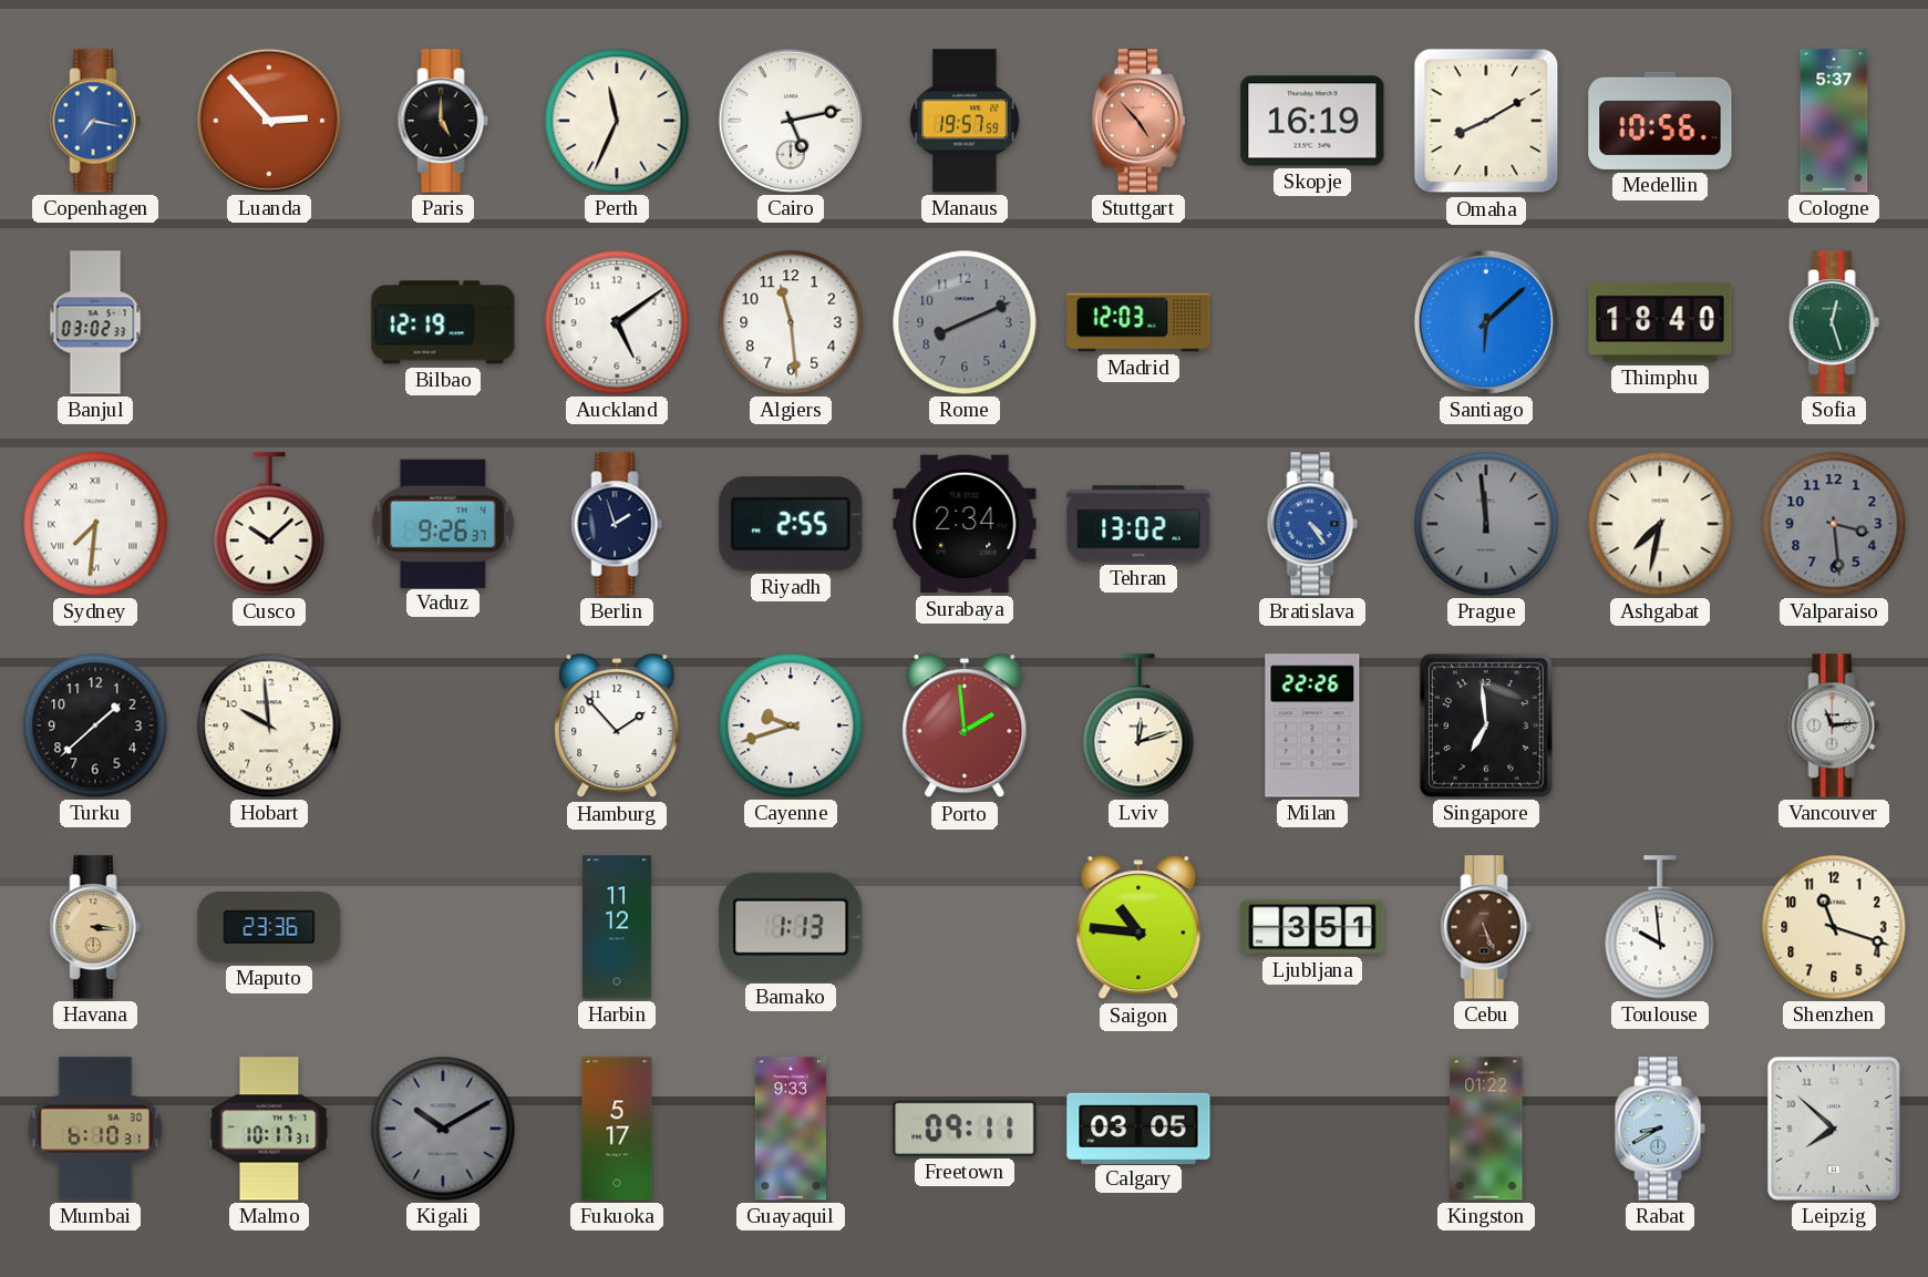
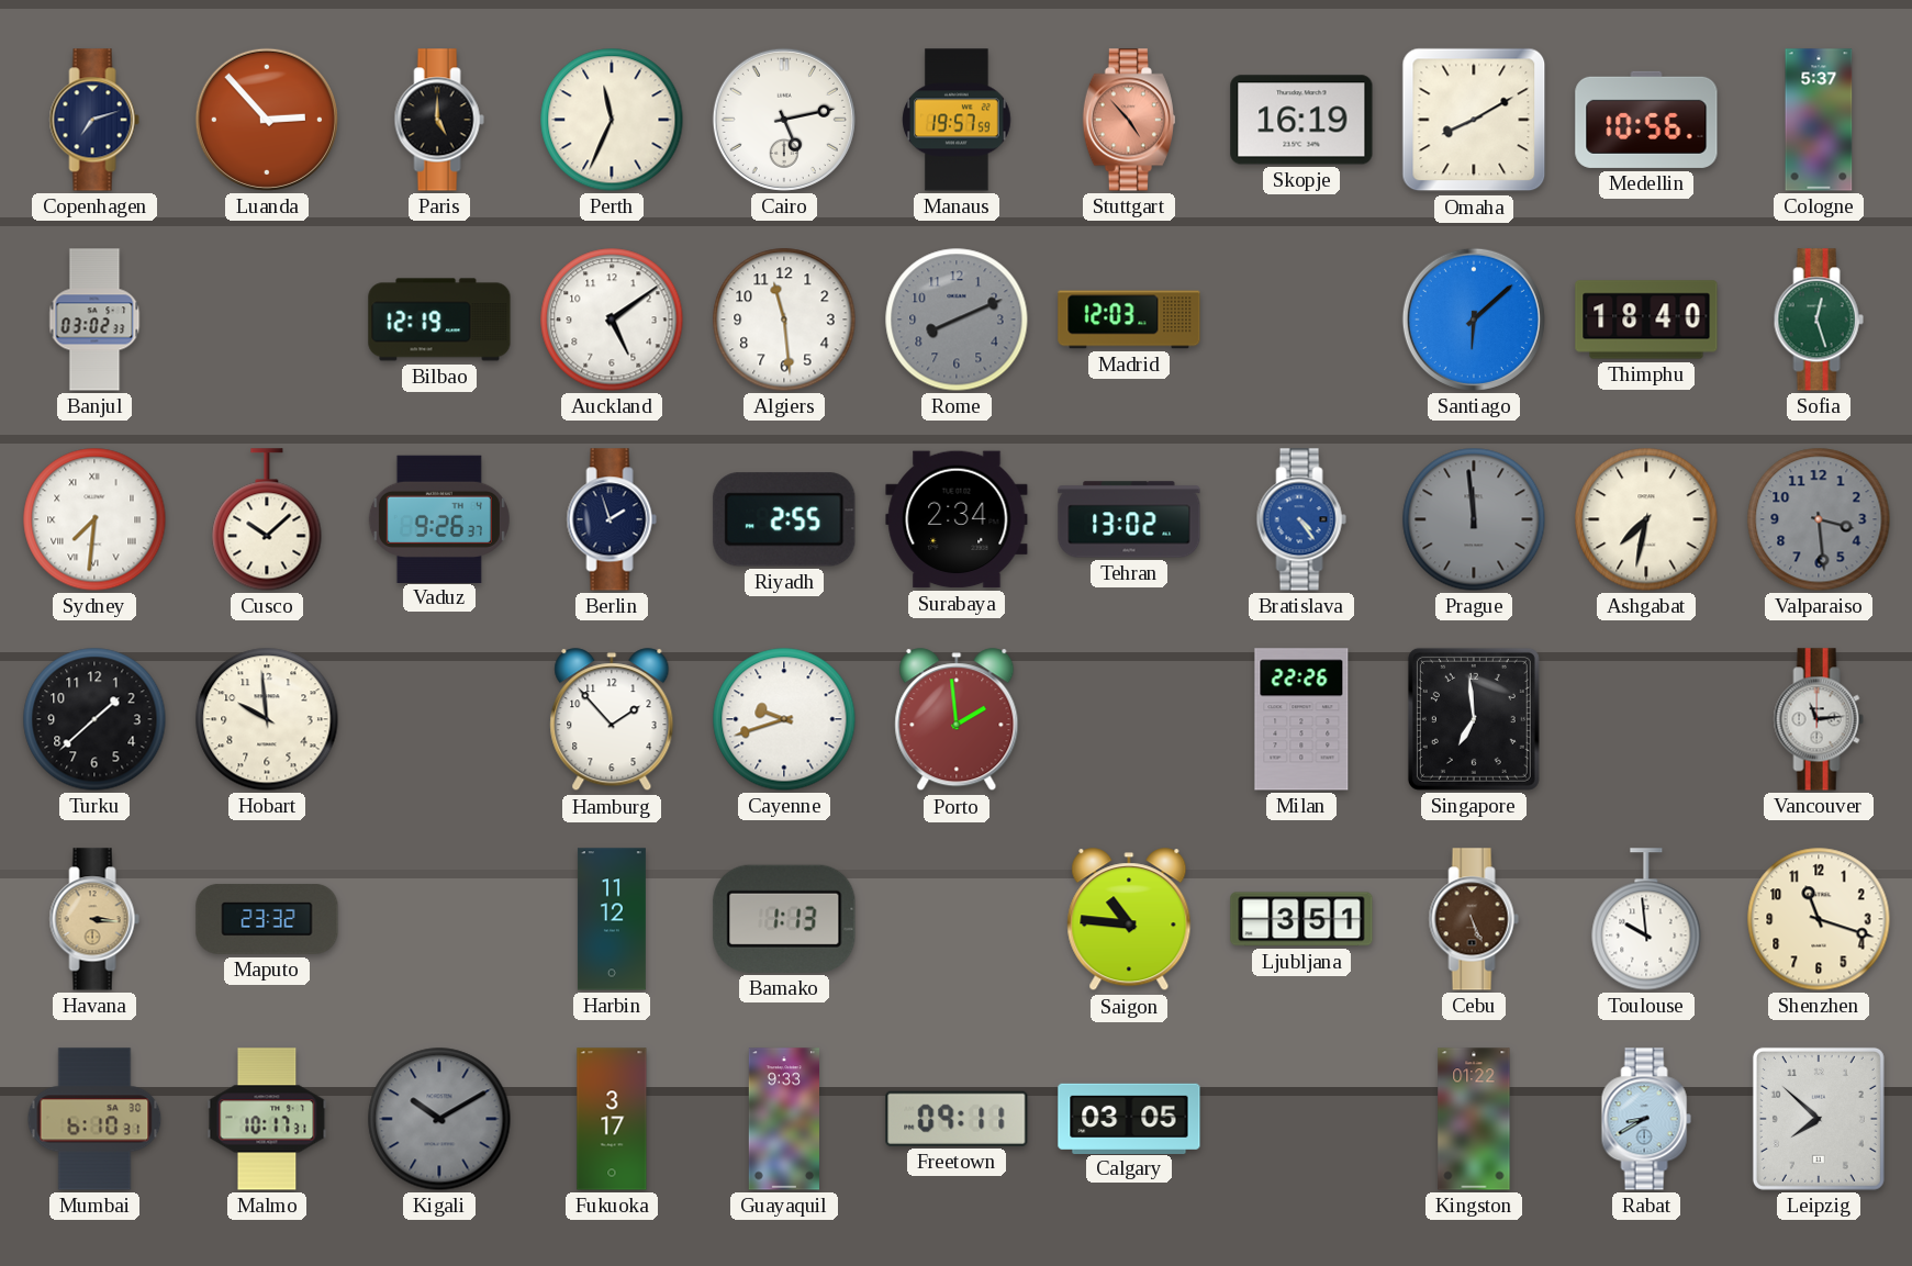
Copenhagen: 7:17 -> 7:12 (94, 120)
Copenhagen dial: blue -> navy (94, 120)
Lviv: 12:12 -> none (1138, 725)
Maputo: 23:36 -> 23:32 (267, 919)
Fukuoka: 5:17 -> 3:17 (612, 1119)
